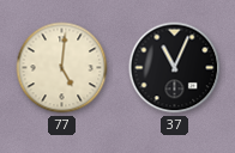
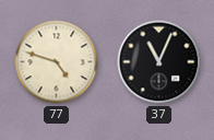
77: 5:01 -> 4:48 (57, 62)
